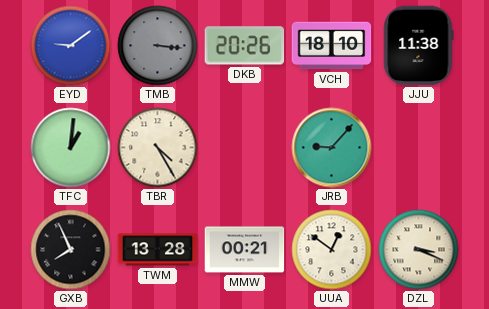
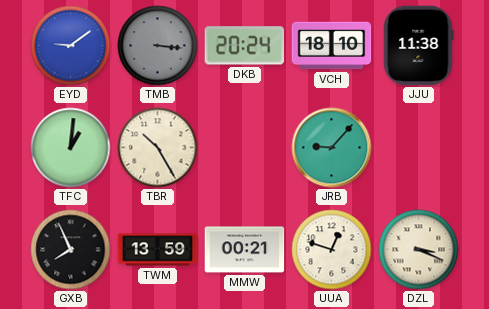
DKB: 20:26 -> 20:24 (245, 46)
TBR: 4:25 -> 10:25 (158, 148)
TWM: 13:28 -> 13:59 (158, 250)
UUA: 12:51 -> 12:48 (332, 250)
